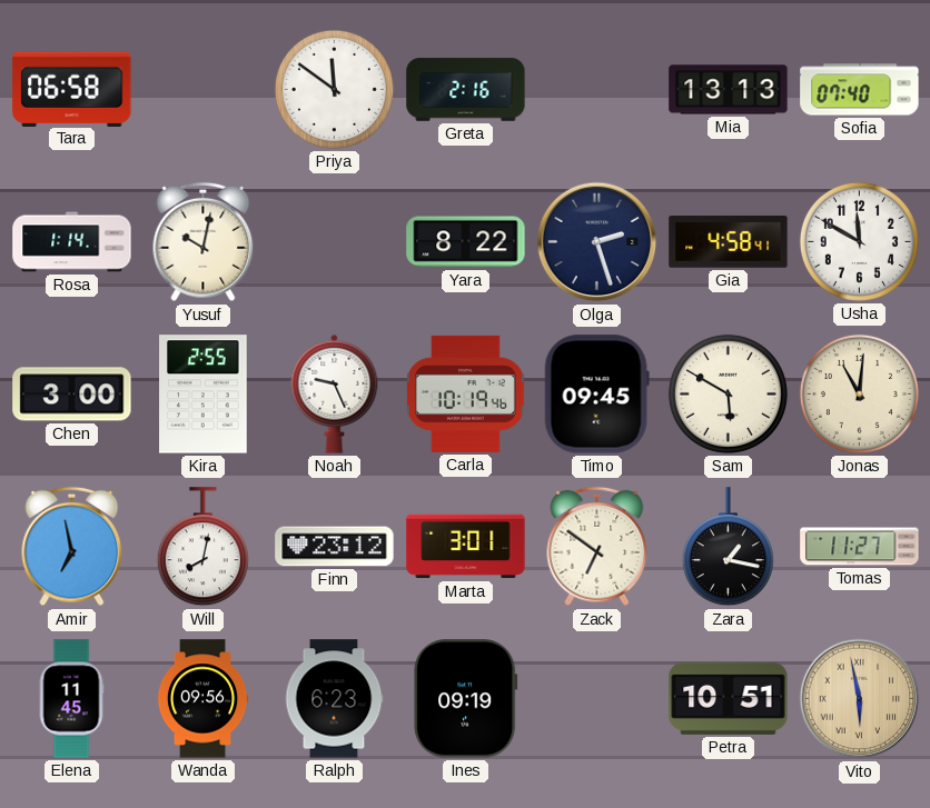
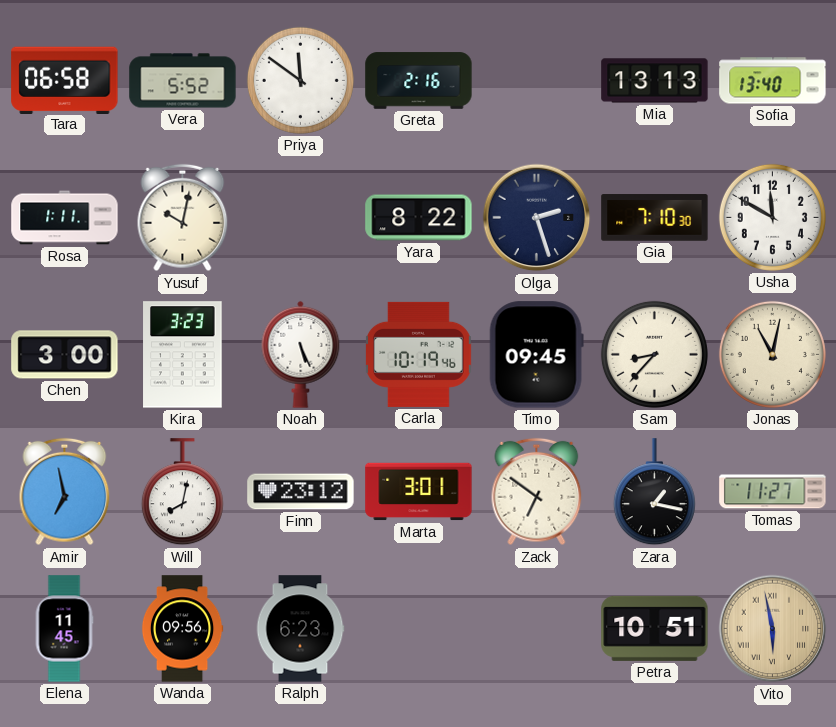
Vera: none -> 5:52 (183, 81)
Sofia: 07:40 -> 13:40 (773, 81)
Rosa: 1:14 -> 1:11 (65, 218)
Gia: 4:58 -> 7:10 (655, 218)
Kira: 2:55 -> 3:23 (183, 355)
Noah: 9:26 -> 5:26 (301, 354)
Sam: 5:50 -> 8:37 (654, 354)
Jonas: 11:01 -> 11:02 (772, 354)
Ines: 09:19 -> none (466, 699)
